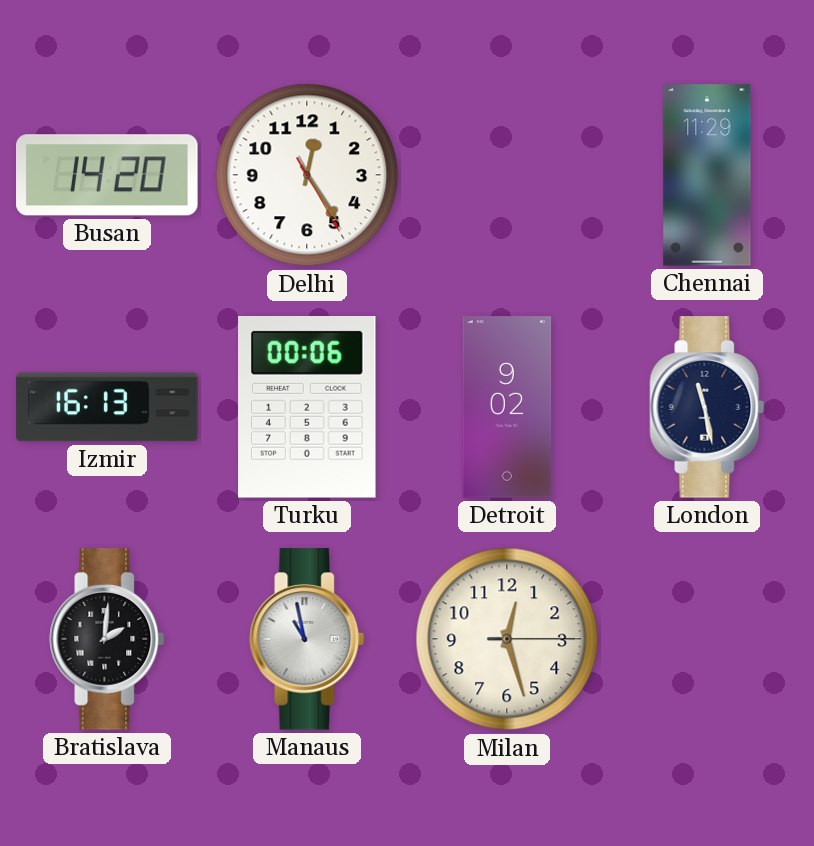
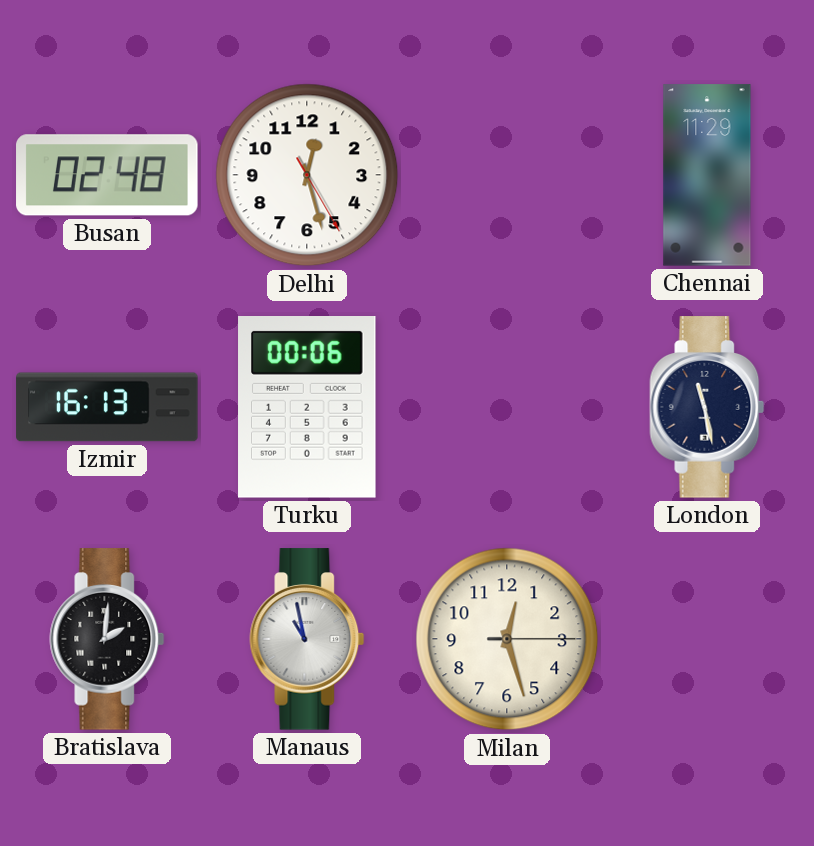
Busan: 14:20 -> 02:48 (107, 175)
Delhi: 12:24 -> 12:27 (307, 175)
Detroit: 9:02 -> none (507, 407)
